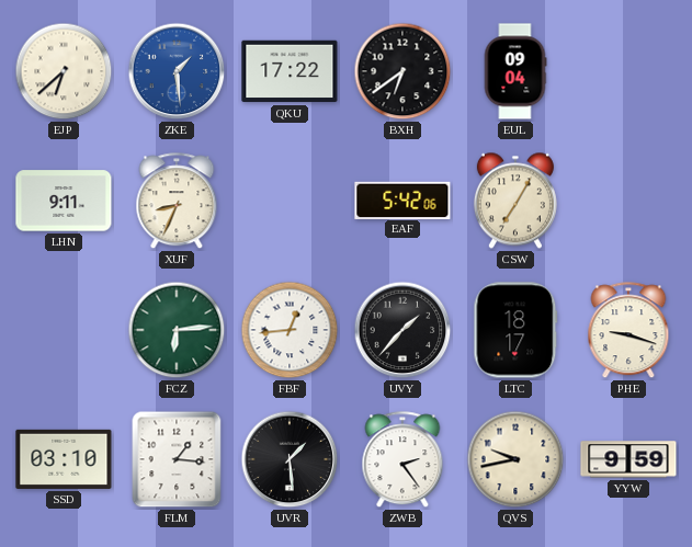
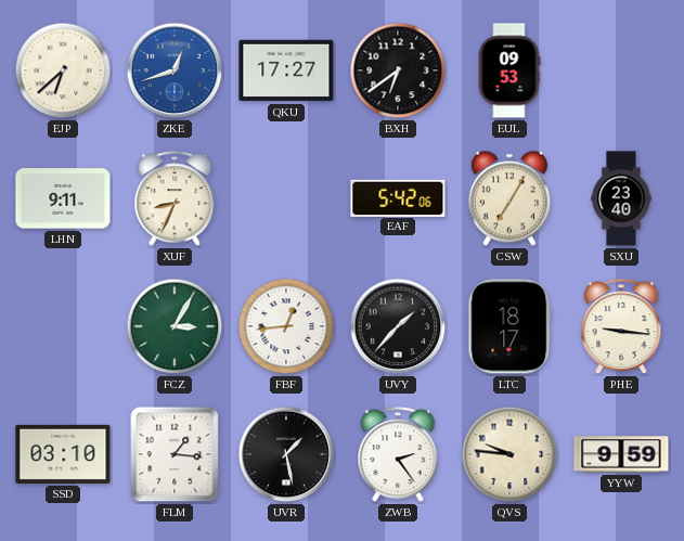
ZKE: 1:29 -> 12:42 (175, 70)
QKU: 17:22 -> 17:27 (286, 70)
EUL: 09:04 -> 09:53 (509, 70)
SXU: none -> 23:40 (621, 198)
FCZ: 6:14 -> 3:05 (175, 326)
PHE: 9:18 -> 9:16 (621, 327)
UVR: 1:29 -> 1:28 (286, 454)
QVS: 9:43 -> 9:46 (509, 454)
